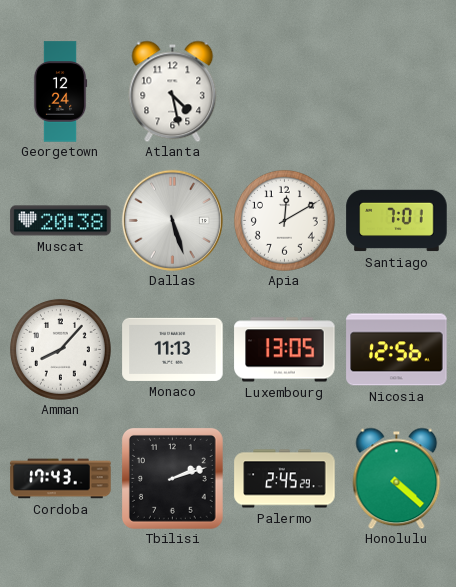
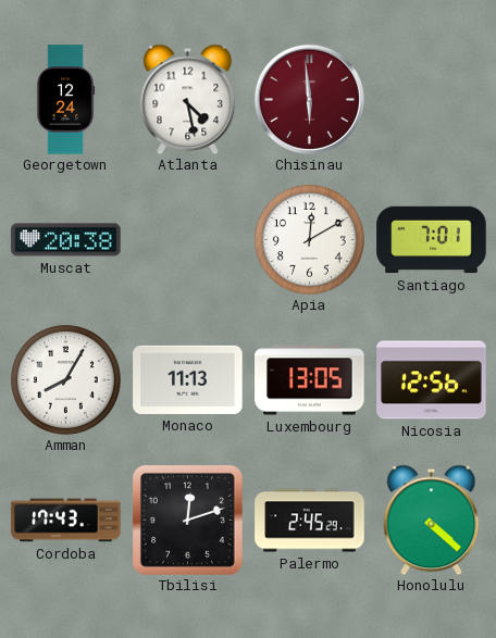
Chisinau: none -> 5:59 (309, 99)
Dallas: 5:27 -> none (172, 220)
Amman: 8:07 -> 8:05 (65, 379)
Tbilisi: 2:12 -> 12:12 (187, 520)
